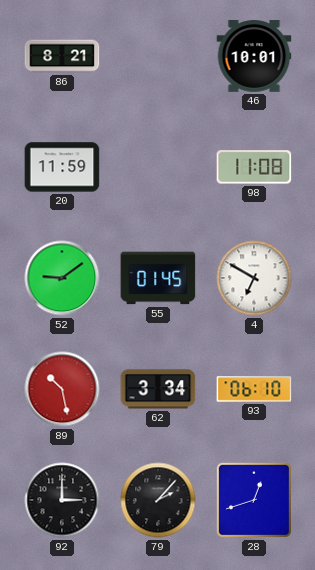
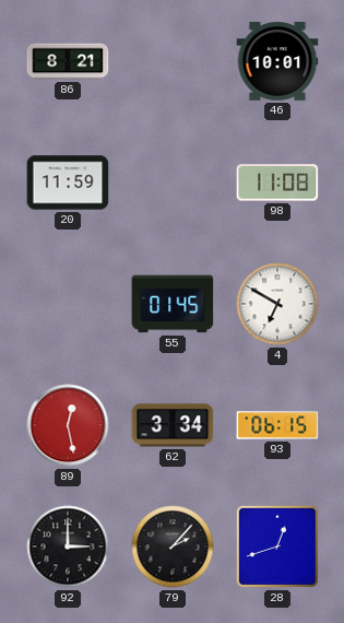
52: 9:09 -> none (62, 278)
89: 10:28 -> 12:28 (68, 425)
93: 06:10 -> 06:15 (277, 425)
